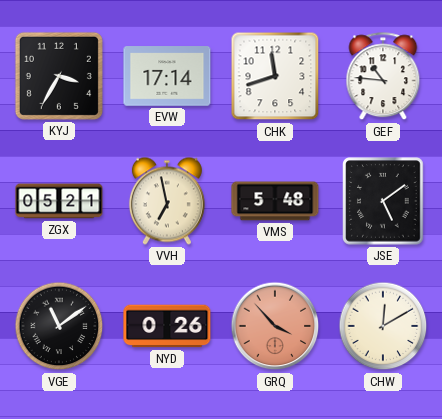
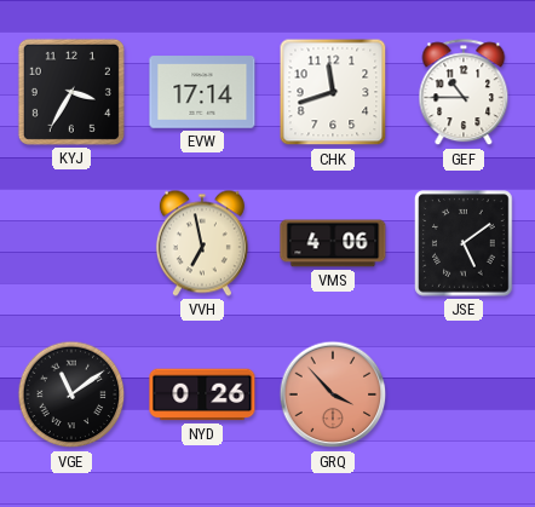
GEF: 10:46 -> 10:45 (464, 93)
ZGX: 05:21 -> none (59, 201)
VMS: 5:48 -> 4:06 (333, 243)
CHW: 12:10 -> none (383, 326)
